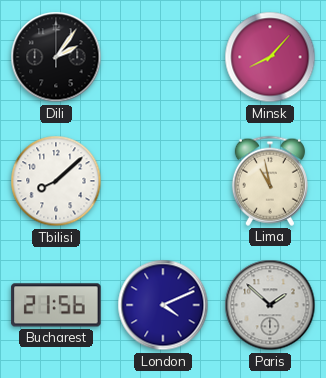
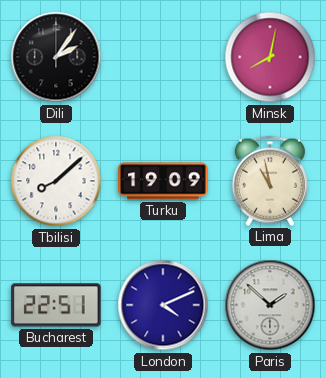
Minsk: 8:07 -> 8:02 (270, 57)
Turku: none -> 19:09 (163, 181)
Bucharest: 21:56 -> 22:51 (56, 305)
